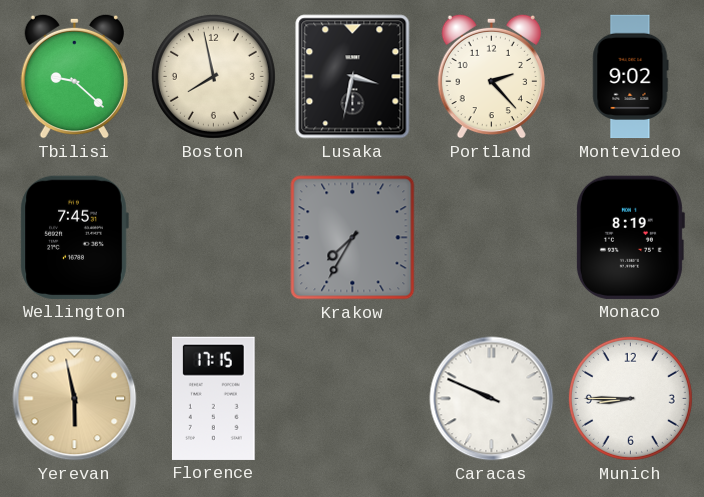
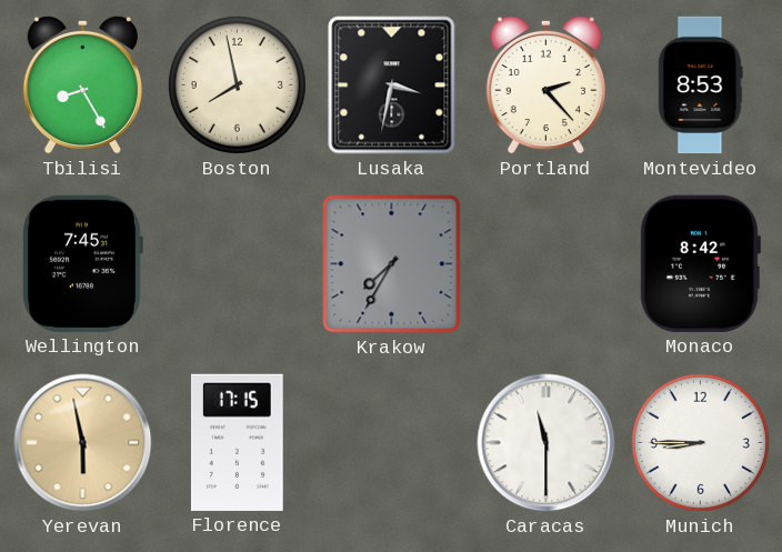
Tbilisi: 9:22 -> 8:25 (82, 84)
Montevideo: 9:02 -> 8:53 (701, 86)
Monaco: 8:19 -> 8:42 (700, 263)
Caracas: 9:49 -> 11:30 (547, 443)
